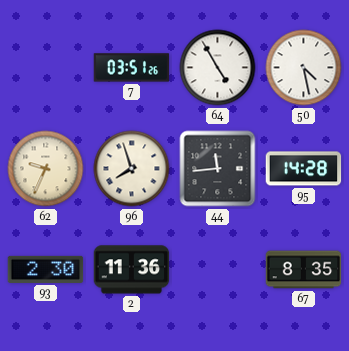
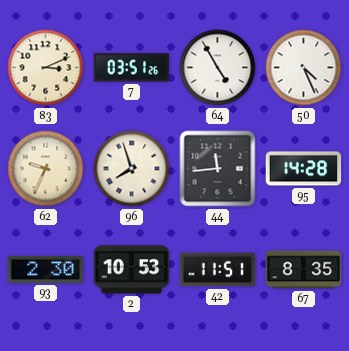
83: none -> 3:11 (46, 68)
50: 4:28 -> 4:26 (304, 68)
2: 11:36 -> 10:53 (132, 270)
42: none -> 11:51 (218, 270)
